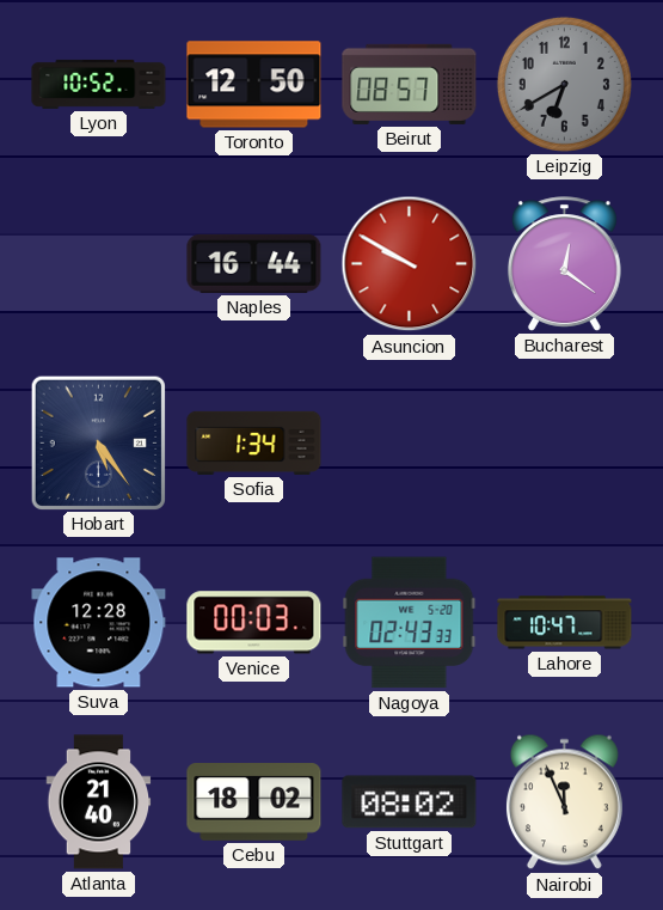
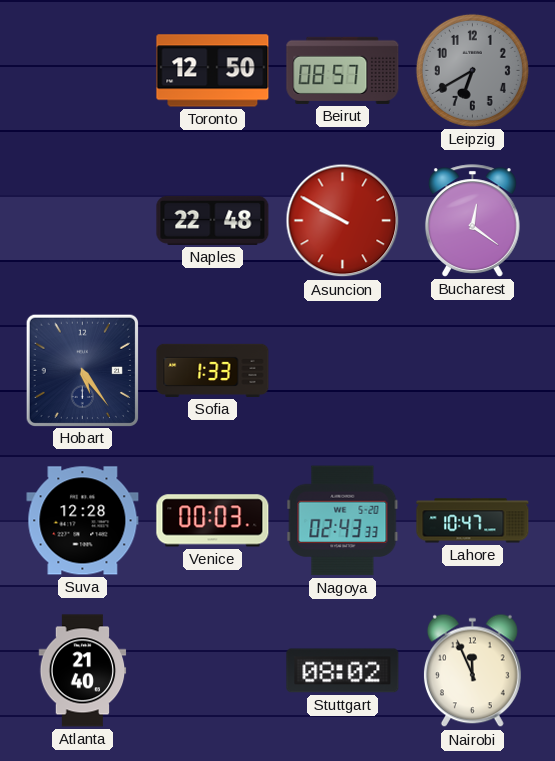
Lyon: 10:52 -> none (99, 84)
Naples: 16:44 -> 22:48 (213, 220)
Sofia: 1:34 -> 1:33 (213, 370)
Cebu: 18:02 -> none (254, 802)
